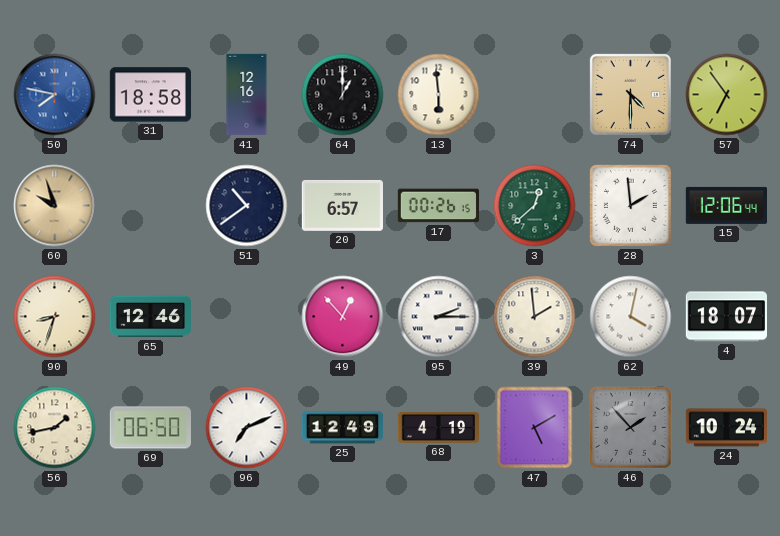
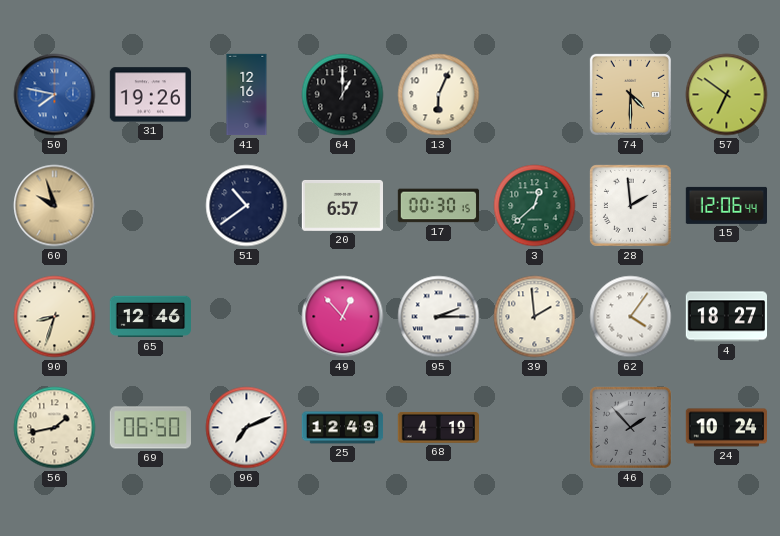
31: 18:58 -> 19:26 (150, 95)
13: 5:59 -> 6:04 (439, 95)
57: 6:54 -> 6:51 (727, 95)
17: 00:26 -> 00:30 (438, 206)
62: 4:02 -> 4:06 (631, 317)
4: 18:07 -> 18:27 (726, 317)
47: 5:10 -> none (535, 428)
